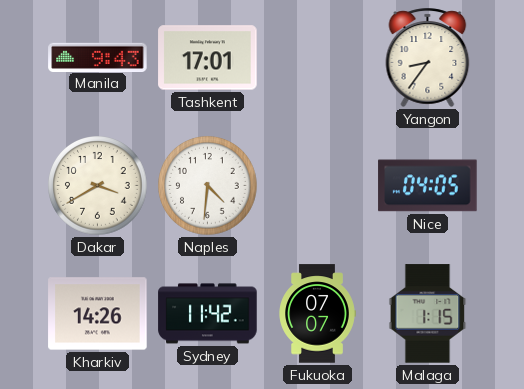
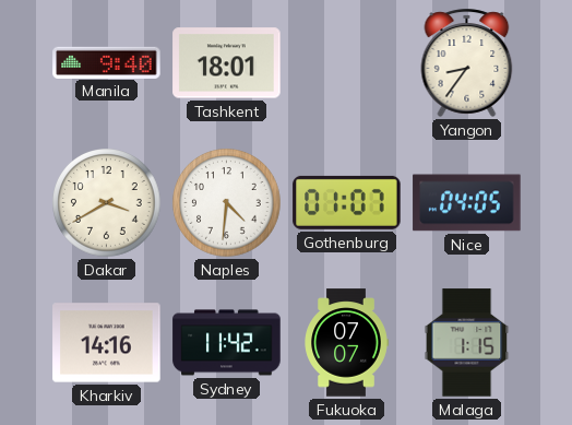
Manila: 9:43 -> 9:40 (107, 62)
Tashkent: 17:01 -> 18:01 (227, 63)
Gothenburg: none -> 01:07 (347, 202)
Kharkiv: 14:26 -> 14:16 (107, 343)
